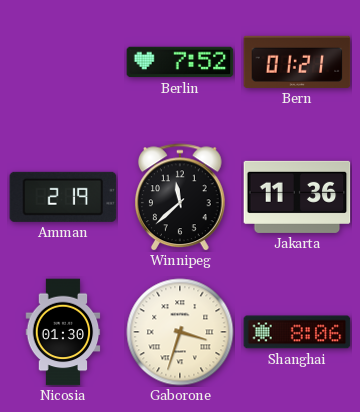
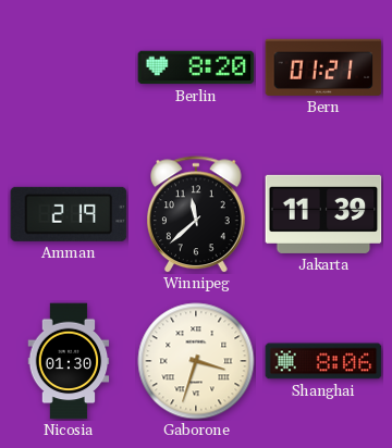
Berlin: 7:52 -> 8:20 (196, 67)
Jakarta: 11:36 -> 11:39 (323, 214)
